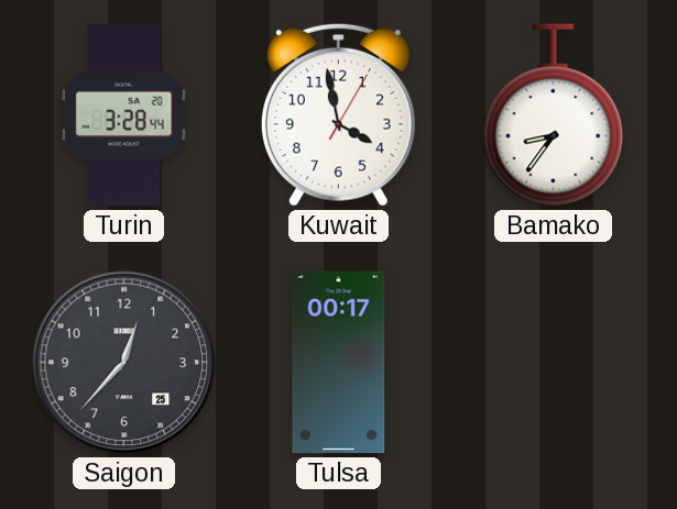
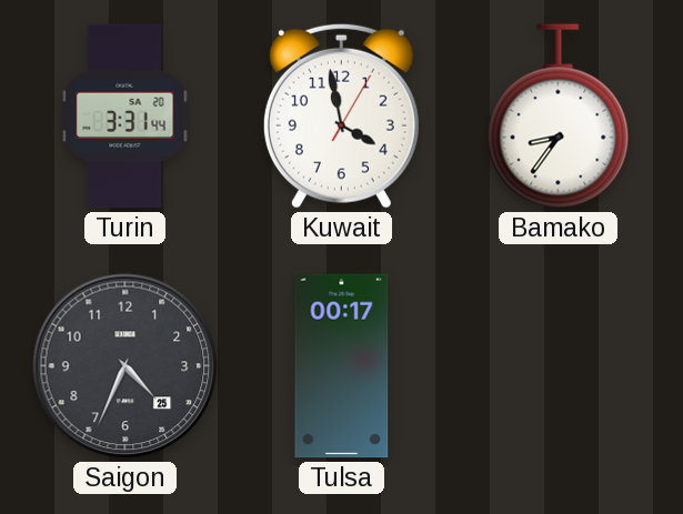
Turin: 3:28 -> 3:31 (125, 117)
Saigon: 12:37 -> 4:34 (125, 366)
